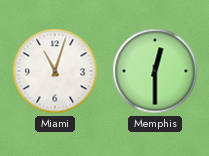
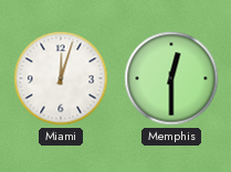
Miami: 11:03 -> 12:03 (61, 78)
